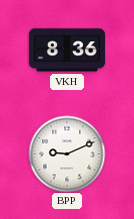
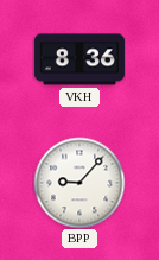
BPP: 9:11 -> 9:07 (79, 183)
